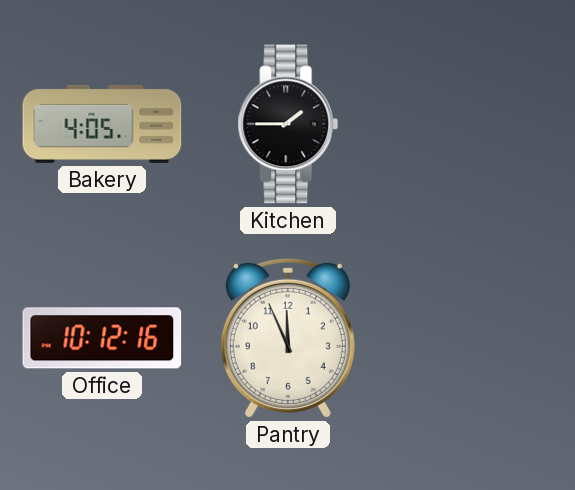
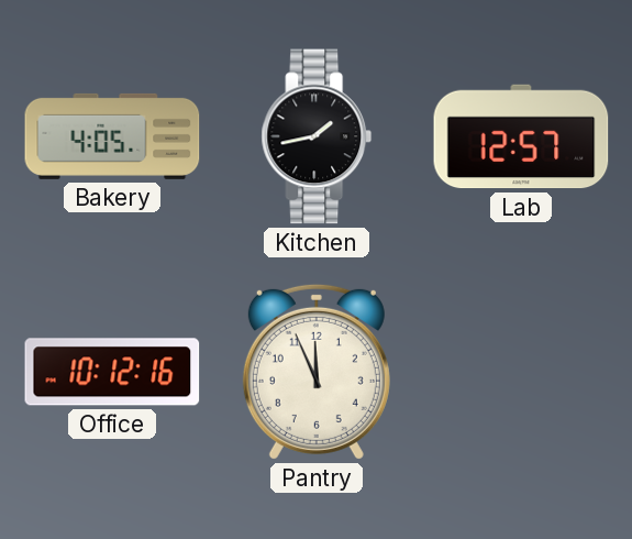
Kitchen: 1:45 -> 1:43 (317, 136)
Lab: none -> 12:57 (521, 136)
